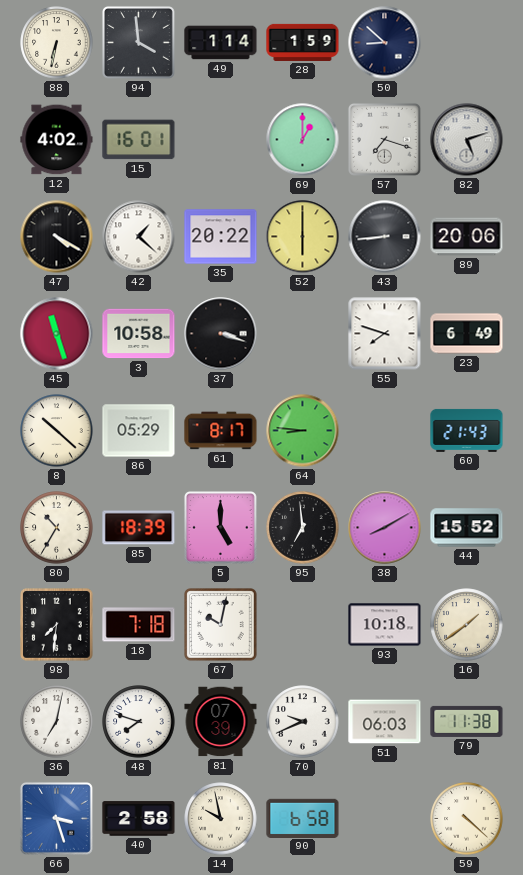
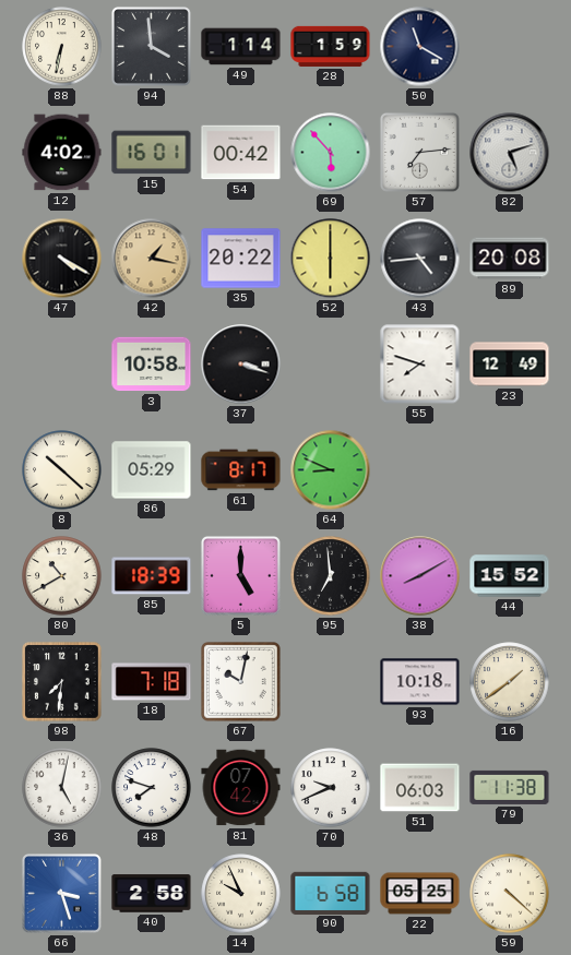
50: 8:52 -> 11:20 (420, 47)
54: none -> 00:42 (241, 153)
69: 1:00 -> 5:53 (331, 153)
57: 7:18 -> 7:14 (420, 153)
42: 1:22 -> 1:17 (152, 259)
42 dial: white -> champagne (152, 259)
43: 8:44 -> 4:44 (420, 259)
89: 20:06 -> 20:08 (510, 259)
45: 11:27 -> none (57, 334)
23: 6:49 -> 12:49 (510, 365)
64: 8:46 -> 8:49 (331, 470)
60: 21:43 -> none (467, 430)
80: 10:35 -> 10:40 (62, 576)
36: 7:02 -> 5:02 (62, 788)
81: 07:39 -> 07:42 (241, 788)
14: 9:58 -> 9:56 (241, 894)
22: none -> 05:25 (420, 894)
